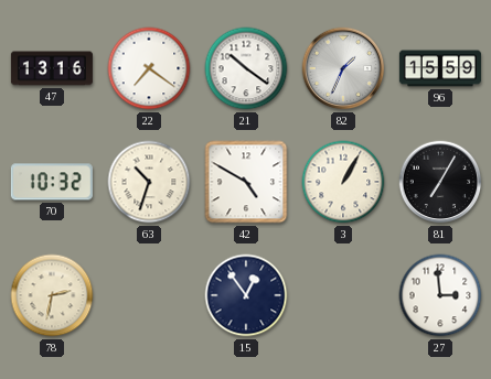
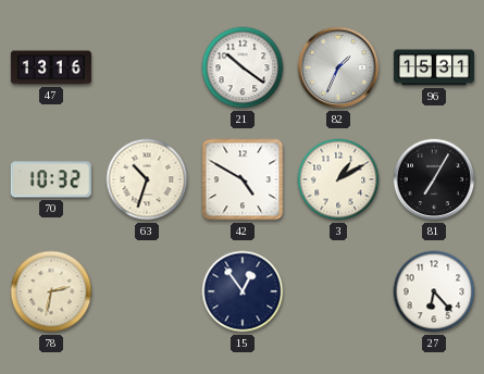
22: 7:21 -> none (149, 68)
96: 15:59 -> 15:31 (434, 67)
3: 1:05 -> 1:10 (338, 179)
27: 2:59 -> 6:23 (434, 291)
